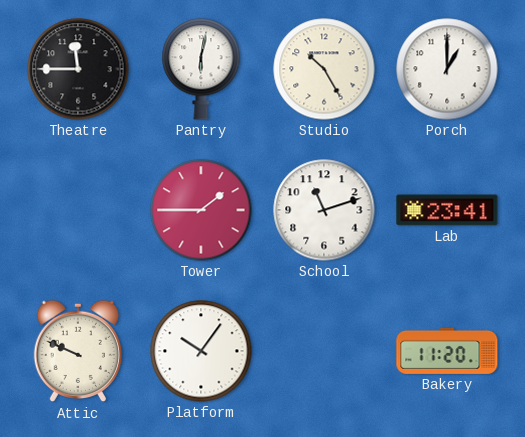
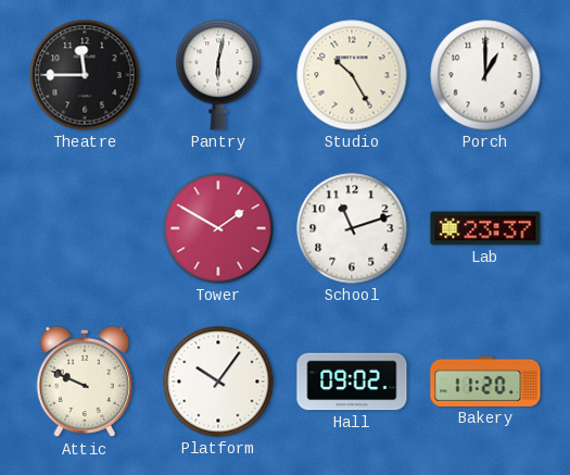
Tower: 1:45 -> 1:50 (218, 228)
Lab: 23:41 -> 23:37 (485, 228)
Hall: none -> 09:02 (352, 382)
